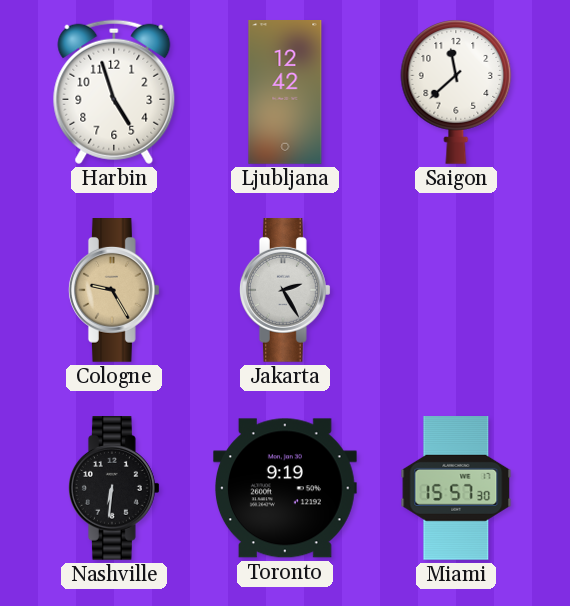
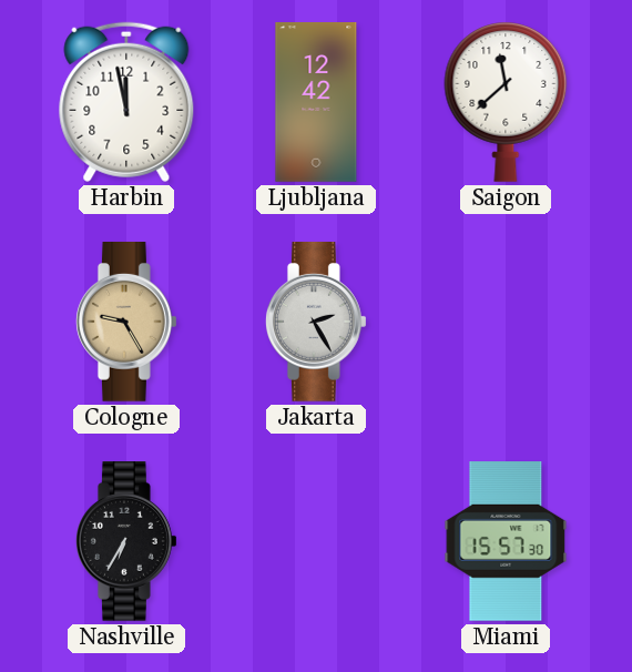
Harbin: 4:57 -> 11:58 (126, 102)
Nashville: 6:31 -> 6:35 (126, 542)
Toronto: 9:19 -> none (286, 488)
